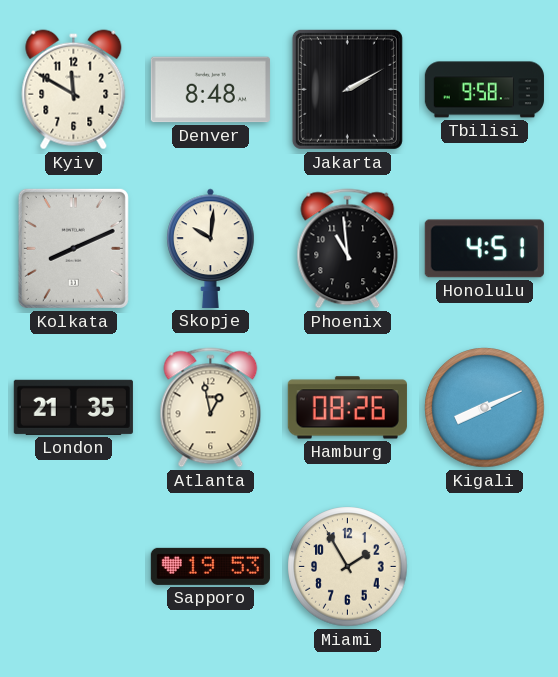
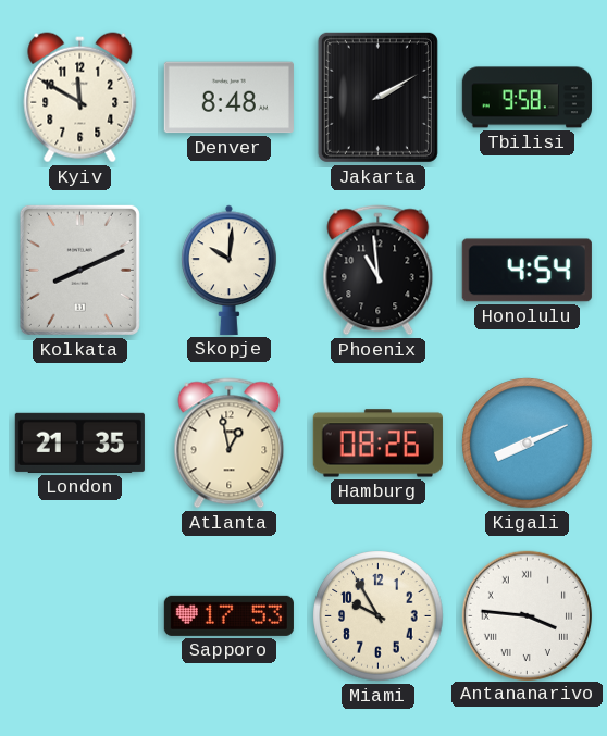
Honolulu: 4:51 -> 4:54 (527, 271)
Sapporo: 19:53 -> 17:53 (228, 615)
Miami: 1:55 -> 9:55 (379, 616)
Antananarivo: none -> 3:46 (527, 615)
